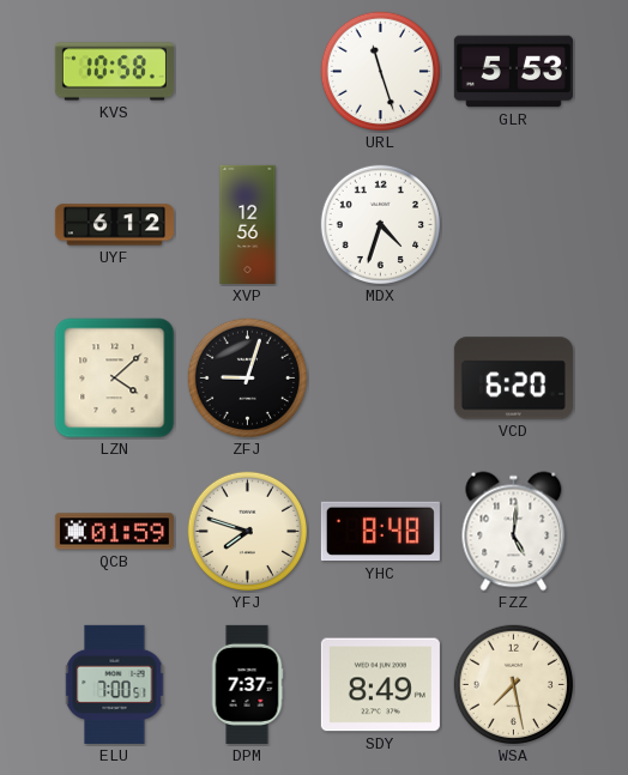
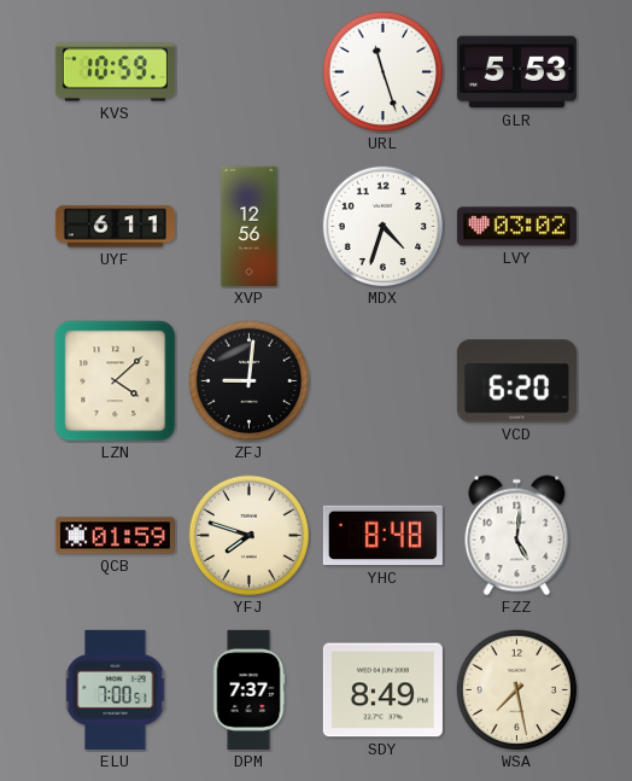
KVS: 10:58 -> 10:59 (115, 72)
UYF: 6:12 -> 6:11 (115, 227)
LVY: none -> 03:02 (516, 227)
ZFJ: 9:03 -> 9:01 (250, 381)
